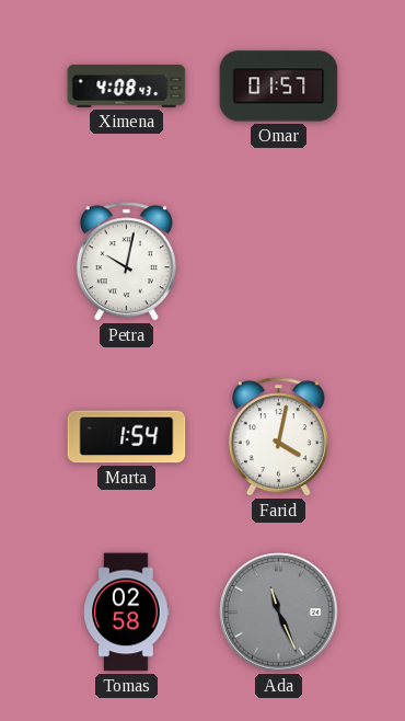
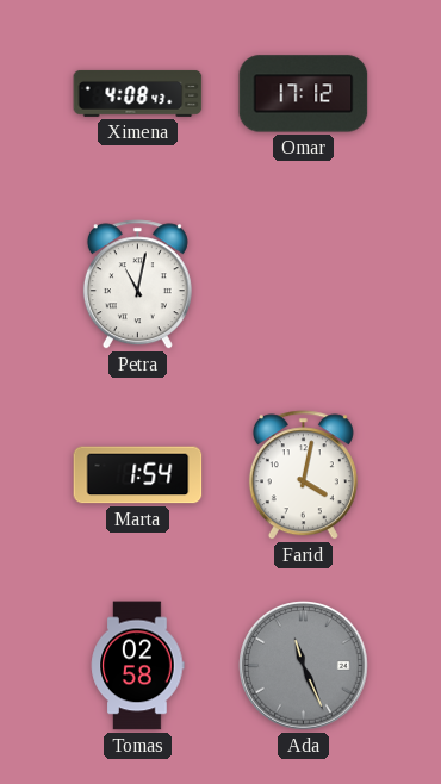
Omar: 01:57 -> 17:12 (304, 94)
Petra: 10:02 -> 11:02 (137, 285)
